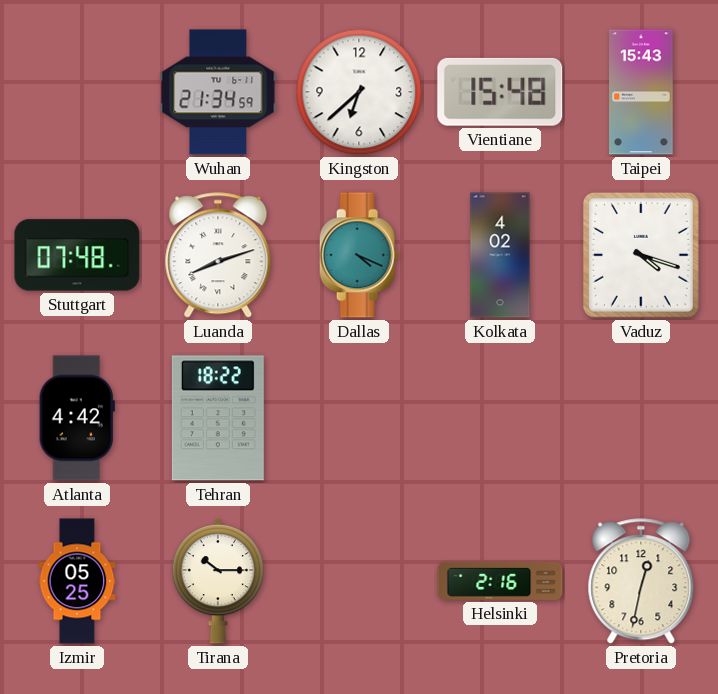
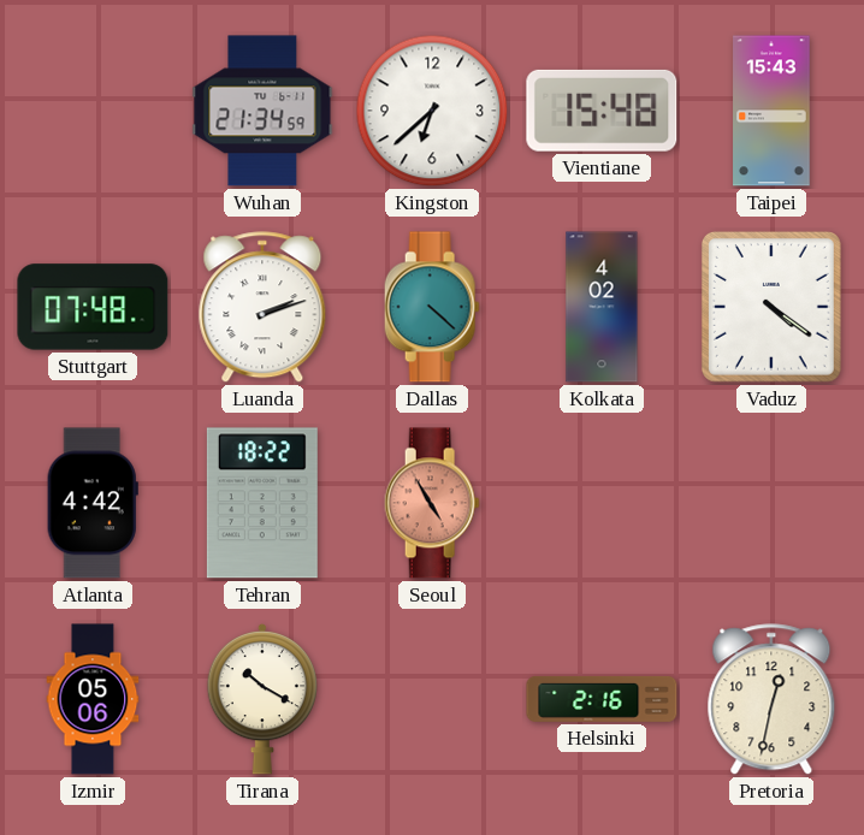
Luanda: 8:12 -> 2:12 (262, 308)
Dallas: 4:19 -> 4:22 (432, 307)
Vaduz: 4:18 -> 4:21 (771, 307)
Seoul: none -> 4:55 (432, 503)
Izmir: 05:25 -> 05:06 (93, 699)
Tirana: 10:15 -> 10:20 (261, 699)
